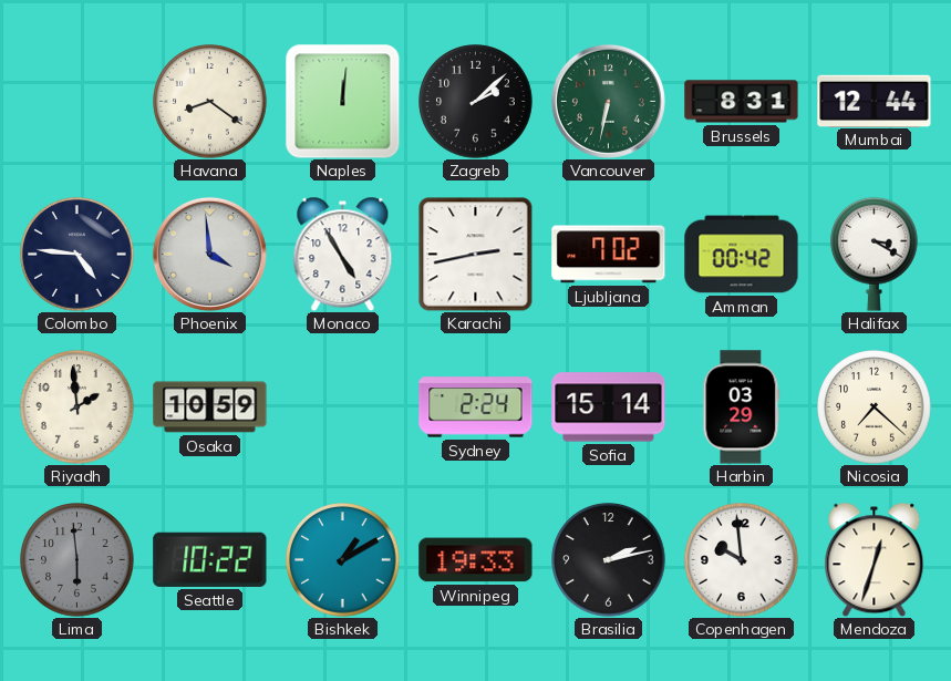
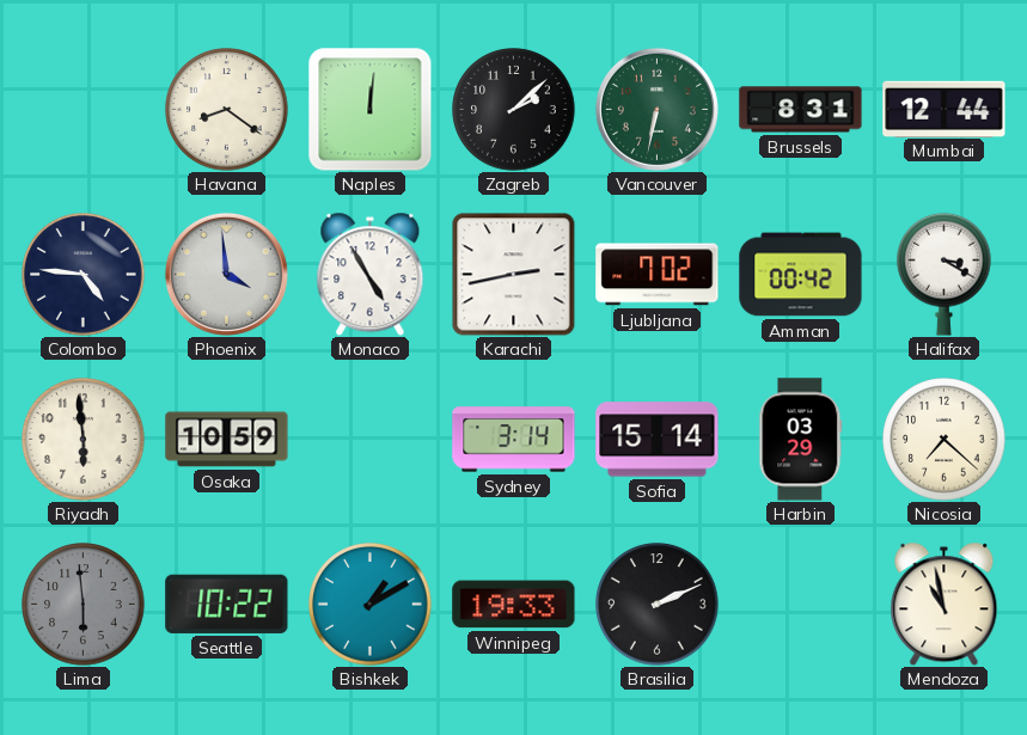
Riyadh: 1:59 -> 5:59 (84, 440)
Sydney: 2:24 -> 3:14 (514, 440)
Brasilia: 2:13 -> 2:11 (658, 605)
Copenhagen: 9:59 -> none (742, 560)
Mendoza: 12:33 -> 10:58 (945, 604)
